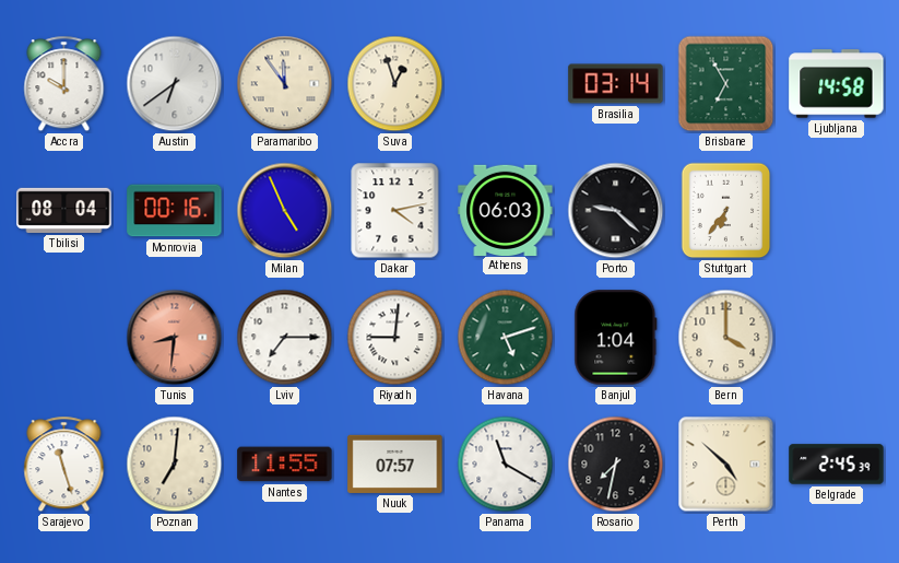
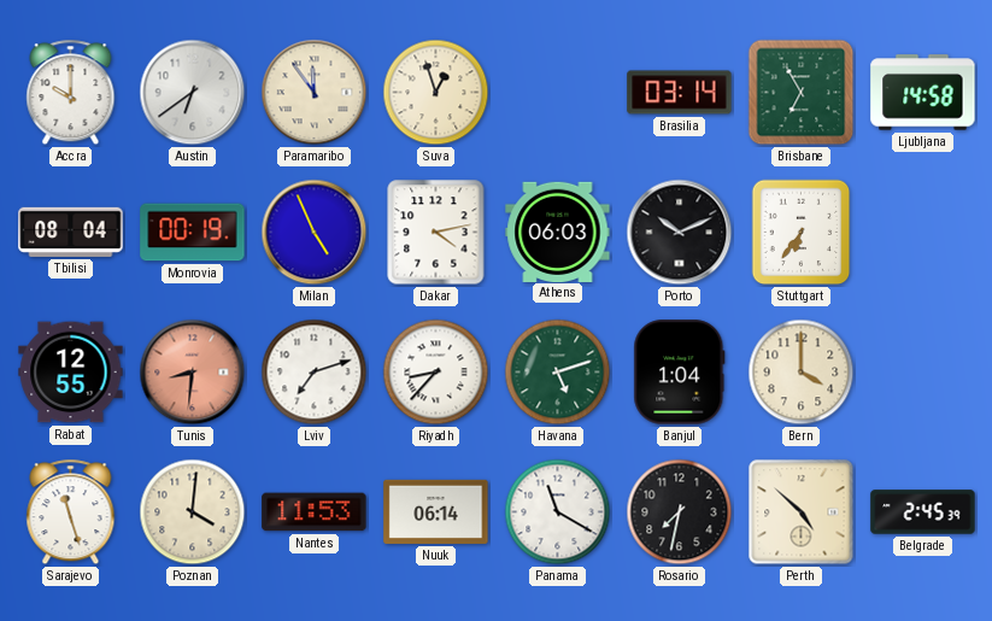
Monrovia: 00:16 -> 00:19 (193, 233)
Porto: 9:22 -> 10:11 (680, 233)
Rabat: none -> 12:55 (71, 373)
Lviv: 7:15 -> 7:12 (315, 373)
Riyadh: 9:01 -> 8:37 (436, 373)
Poznan: 7:01 -> 4:01 (193, 512)
Nantes: 11:55 -> 11:53 (315, 512)
Nuuk: 07:57 -> 06:14 (436, 511)
